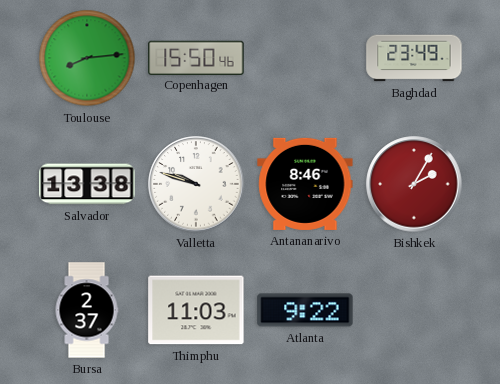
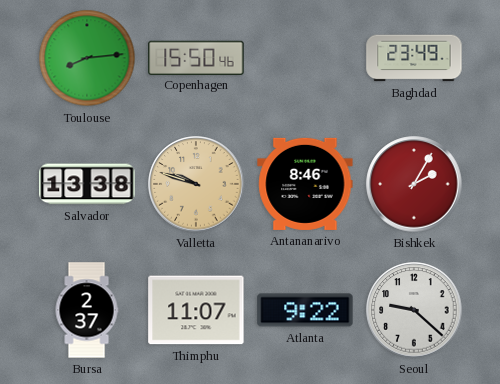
Valletta dial: white -> champagne (196, 184)
Thimphu: 11:03 -> 11:07 (196, 310)
Seoul: none -> 9:22 (414, 310)
